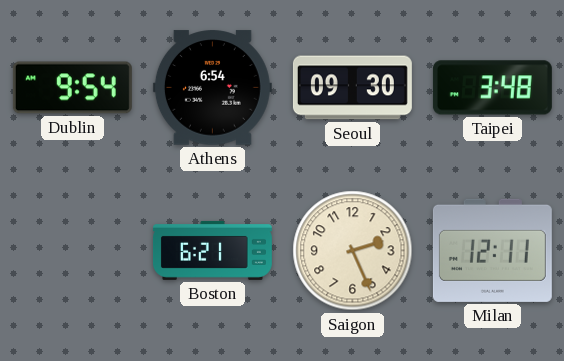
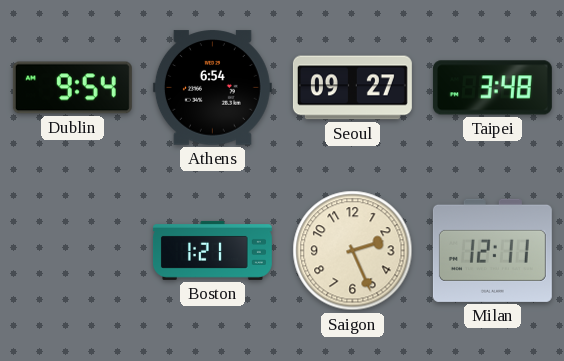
Seoul: 09:30 -> 09:27 (352, 88)
Boston: 6:21 -> 1:21 (212, 250)
